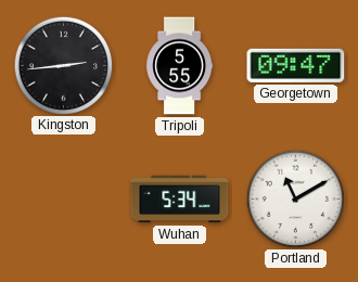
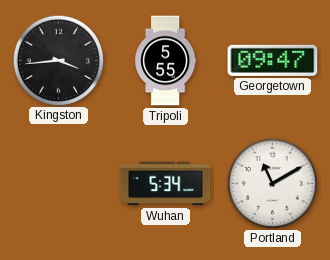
Kingston: 2:44 -> 3:44 (58, 60)
